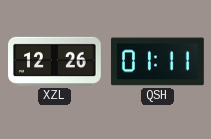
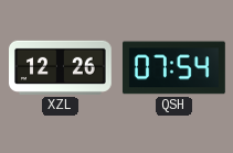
QSH: 01:11 -> 07:54 (173, 68)
